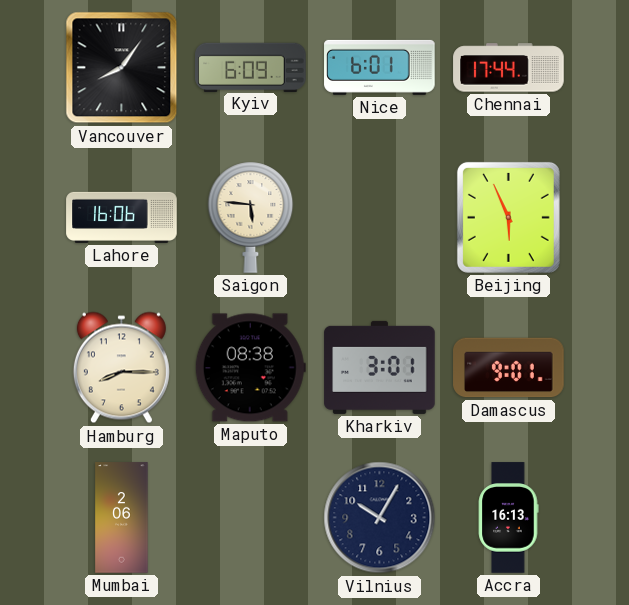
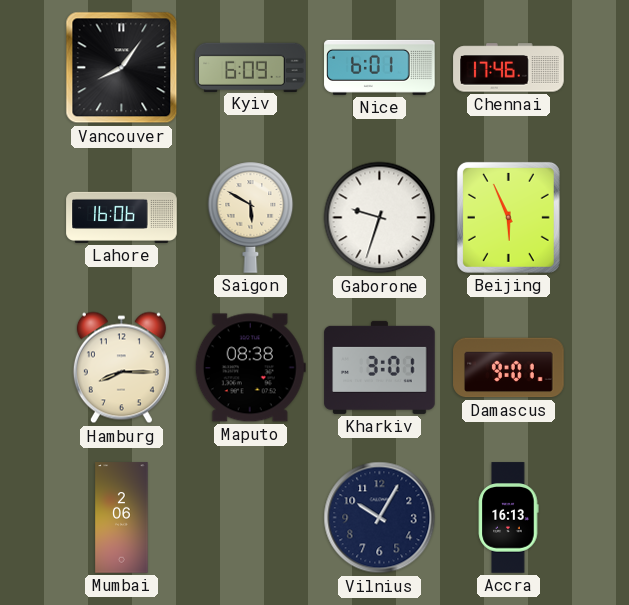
Chennai: 17:44 -> 17:46 (509, 68)
Saigon: 5:46 -> 5:50 (251, 217)
Gaborone: none -> 9:33 (380, 218)
